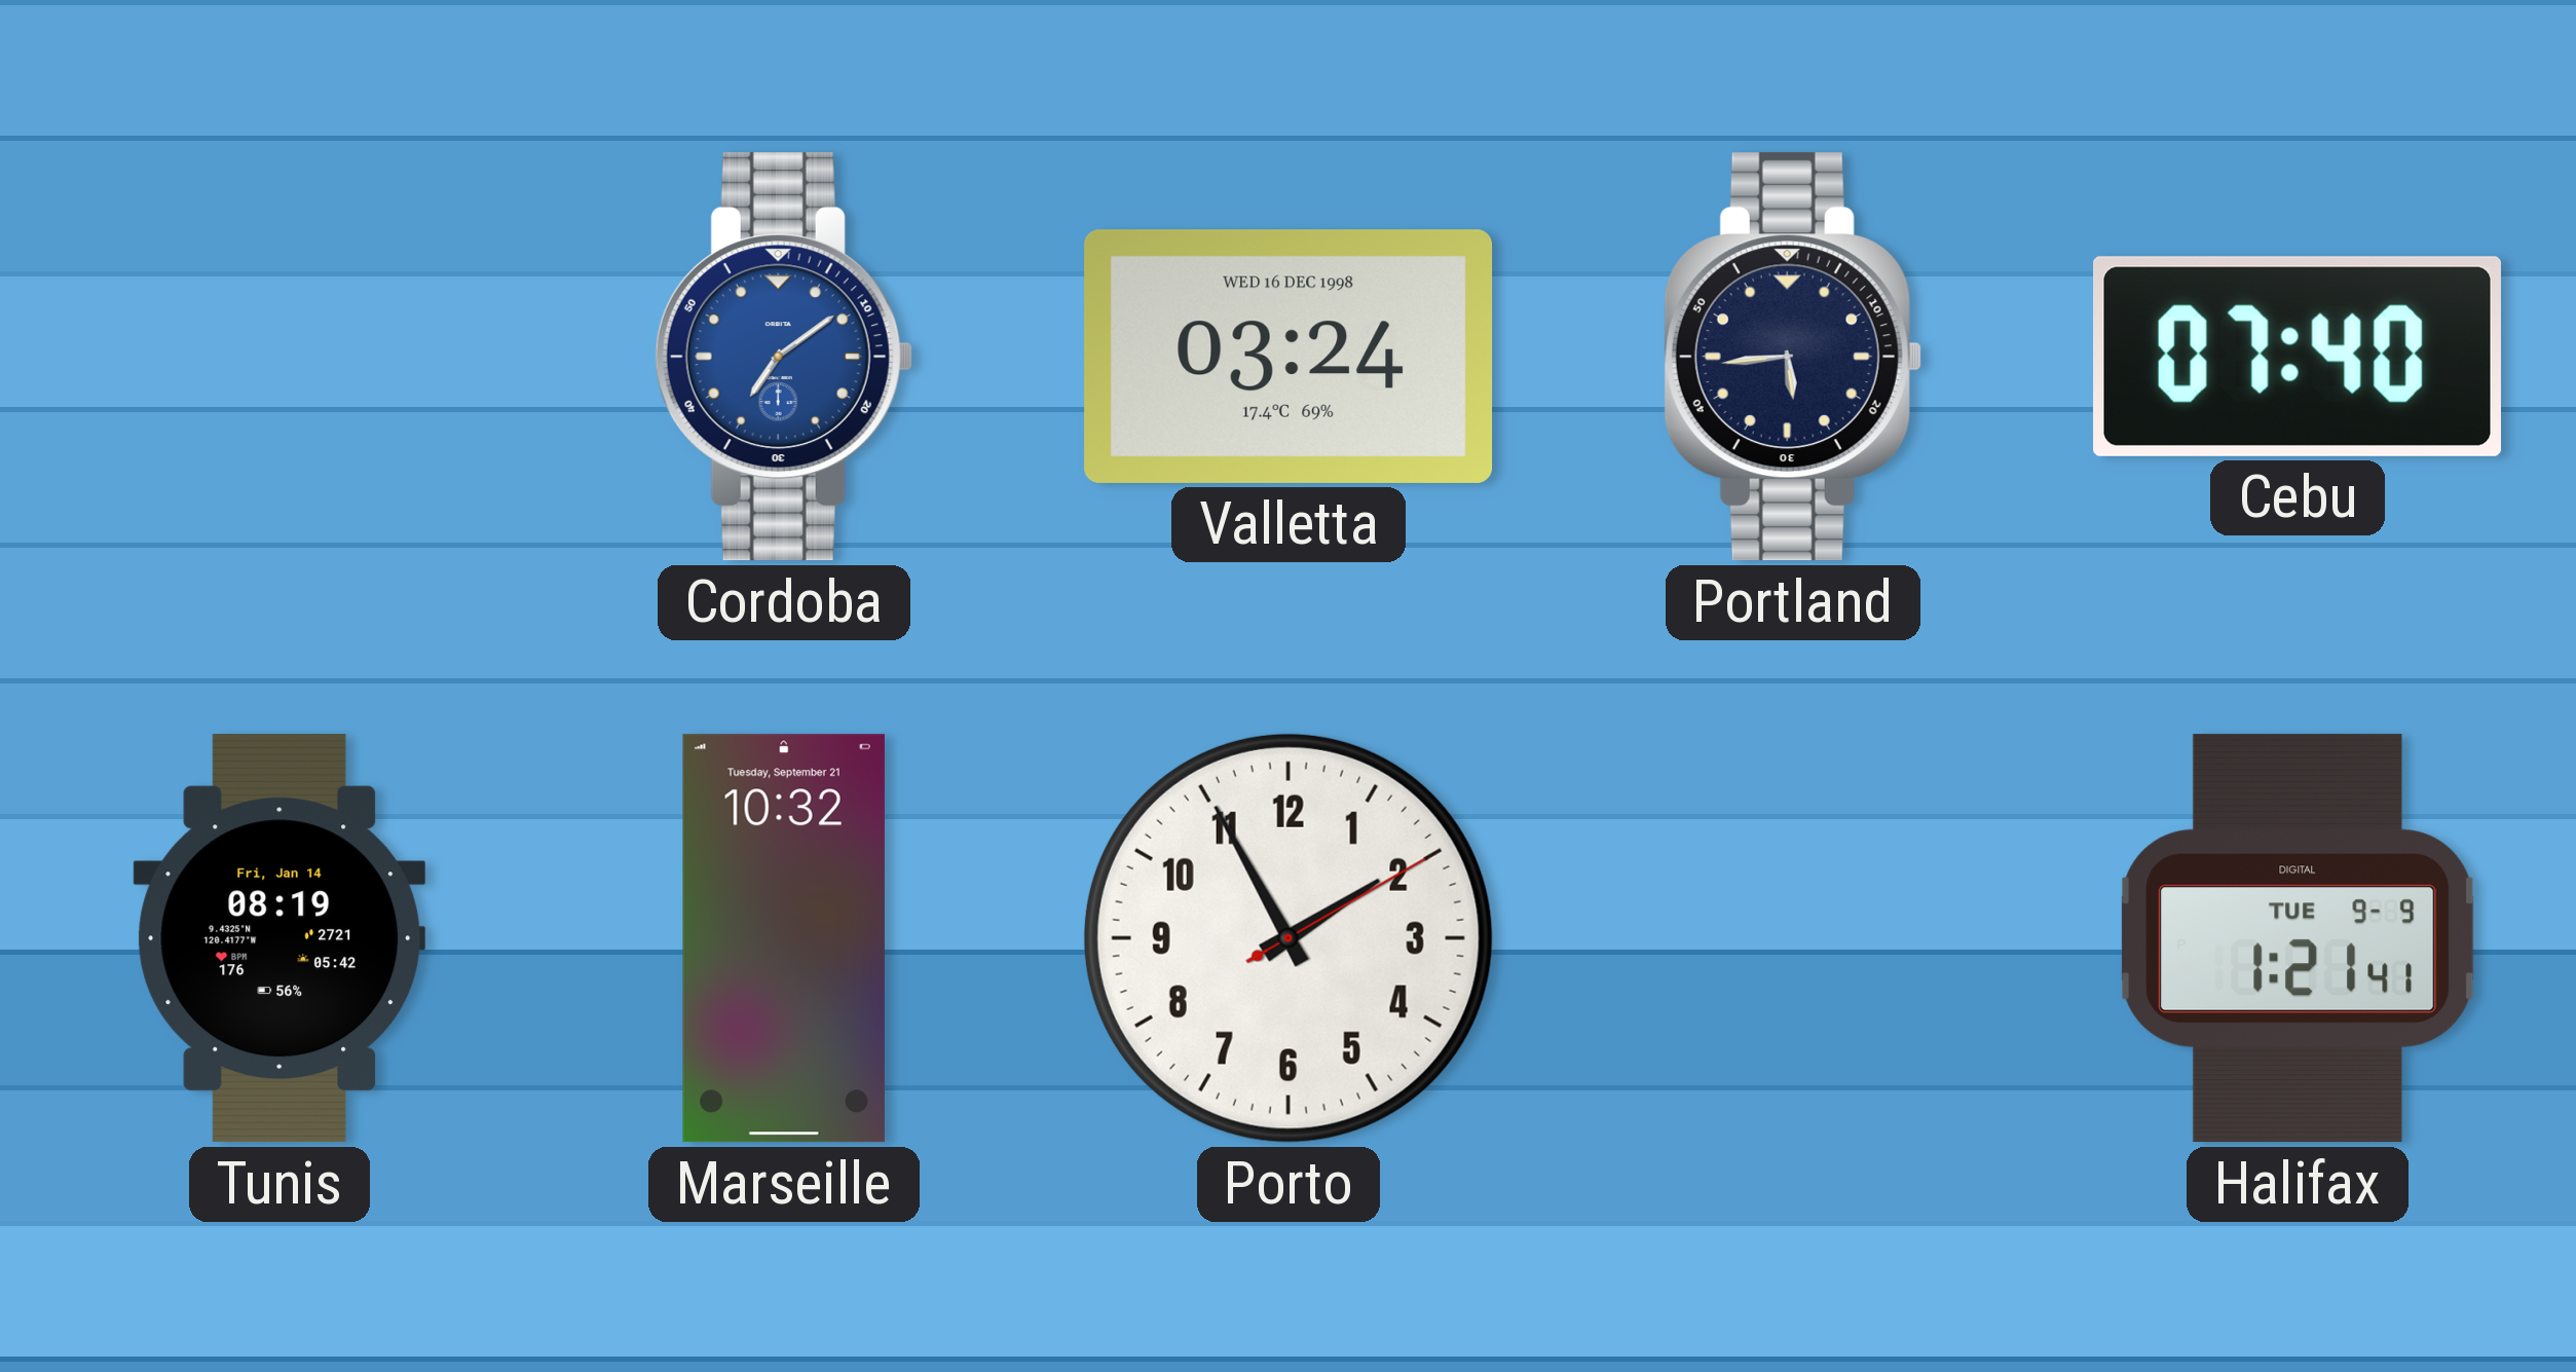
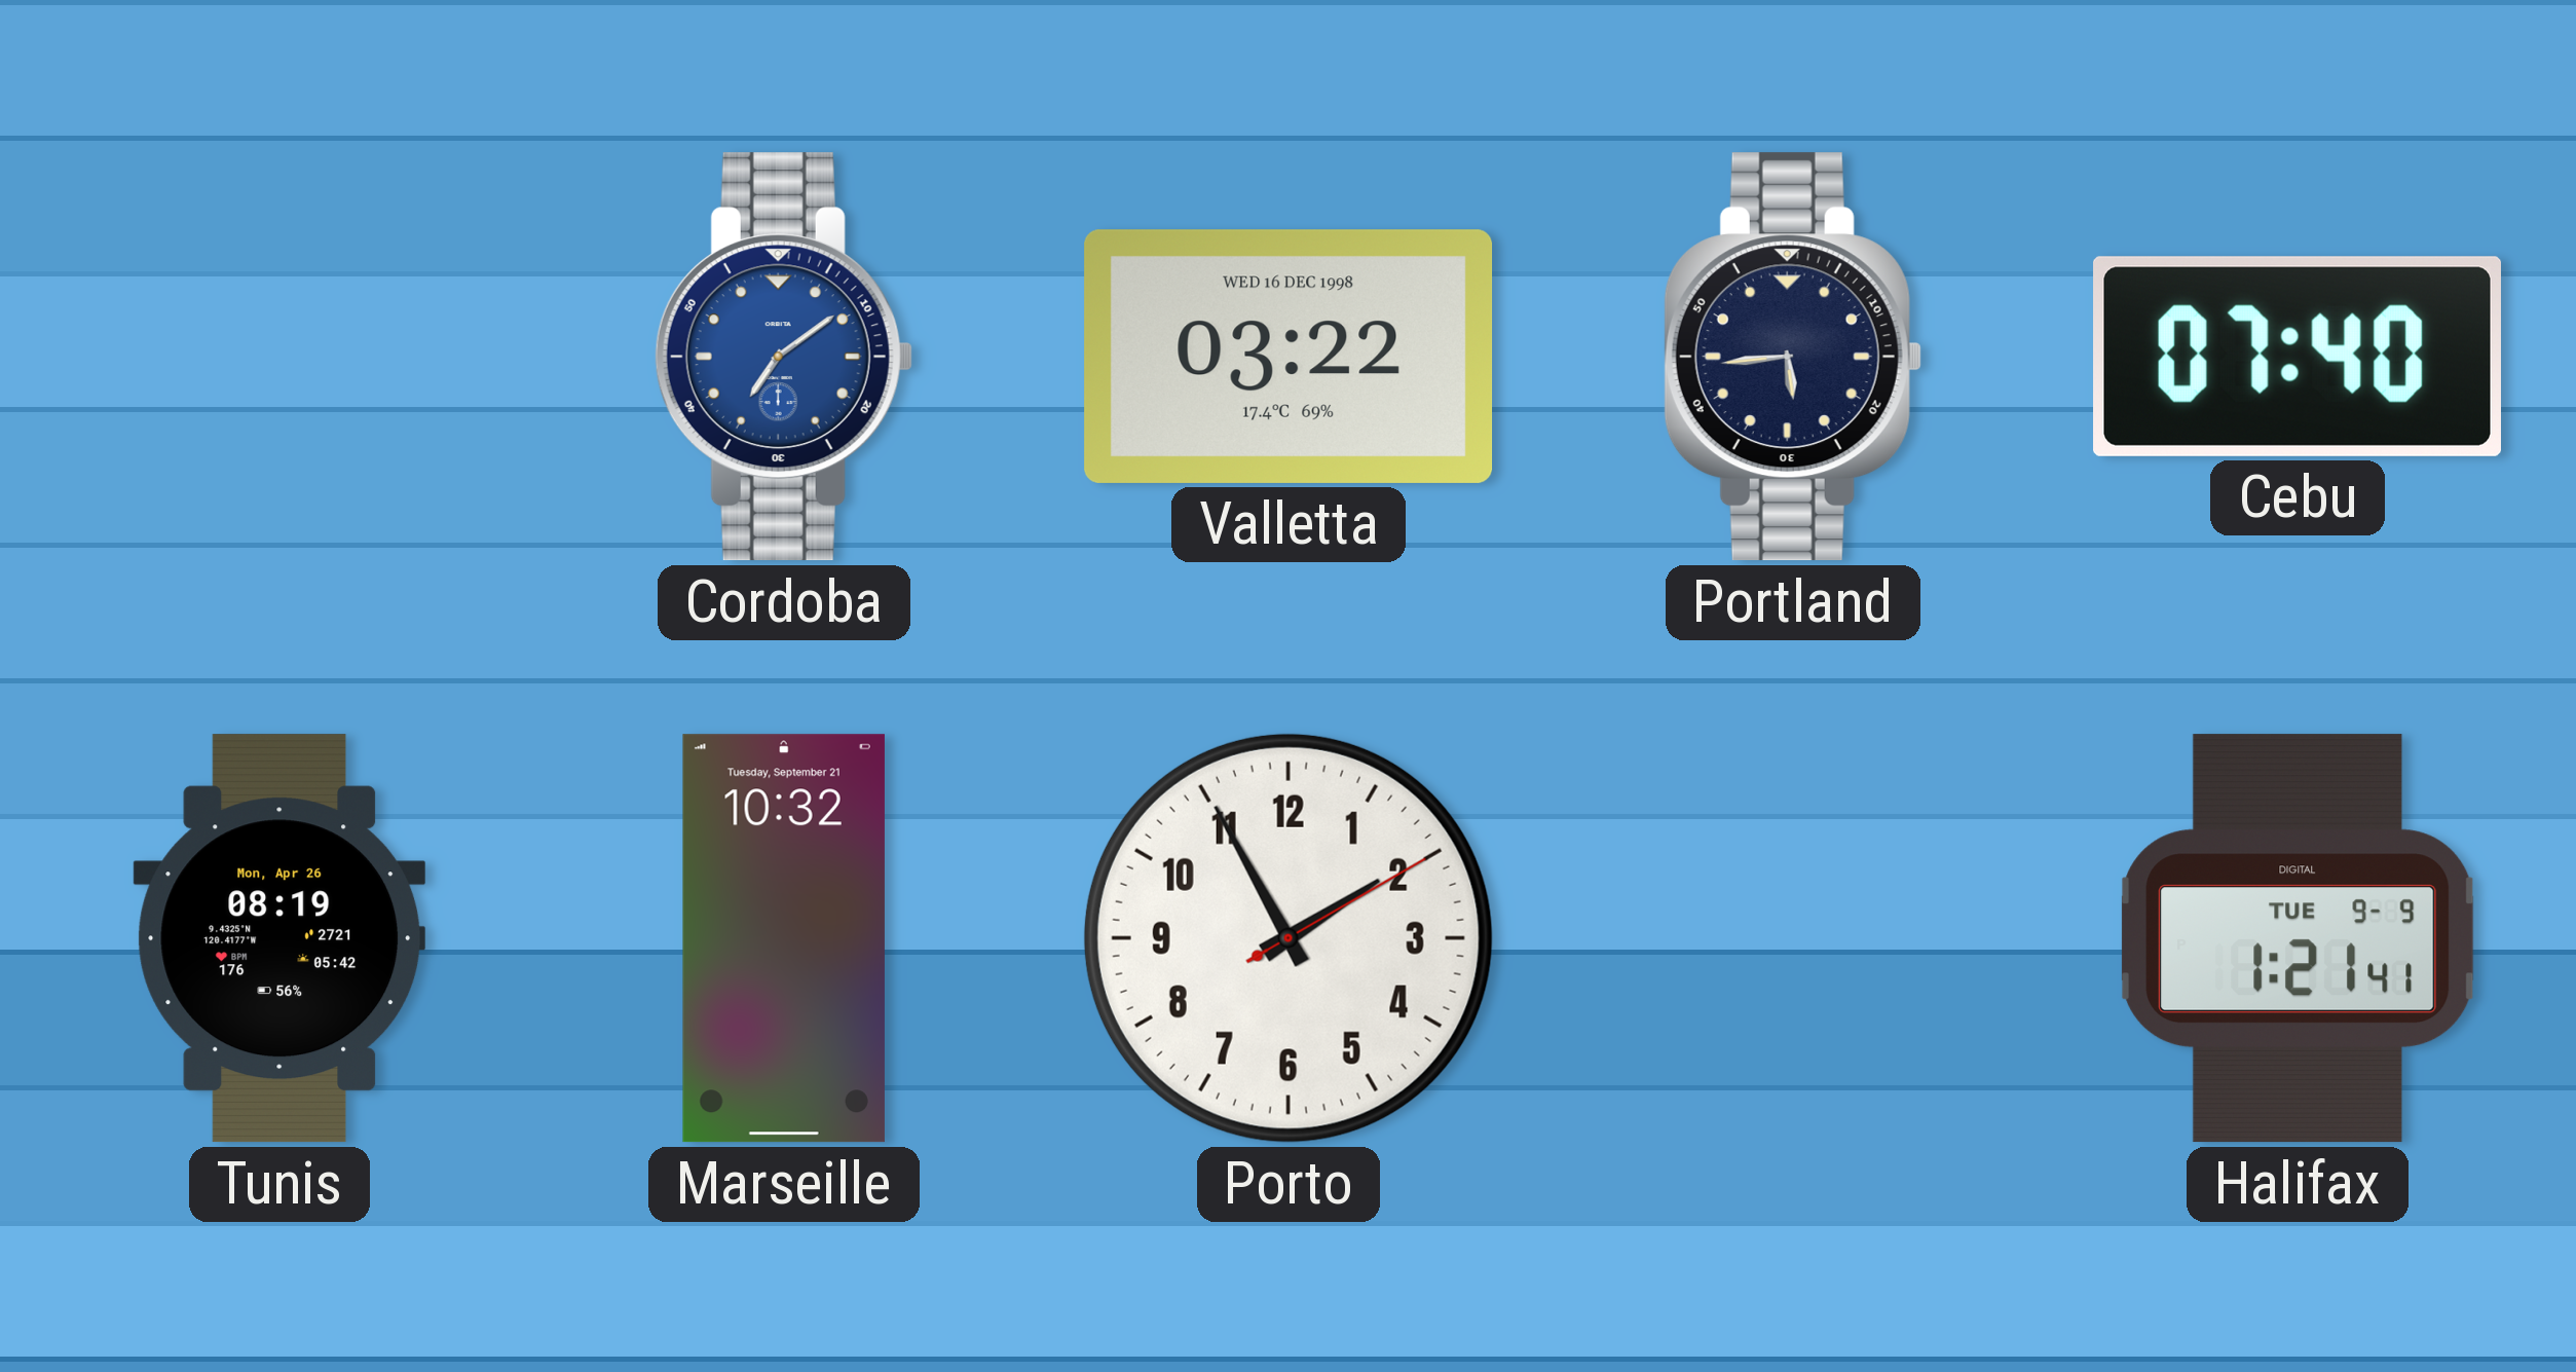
Valletta: 03:24 -> 03:22 (1289, 357)
Tunis date: Fri, Jan 14 -> Mon, Apr 26 (279, 938)
